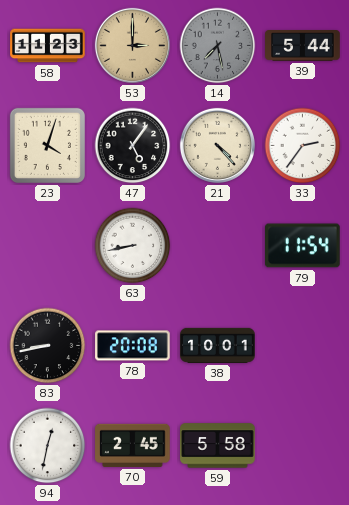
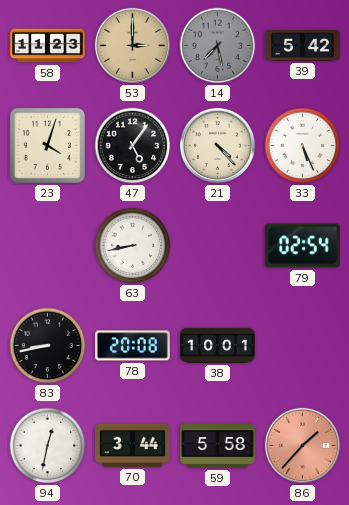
39: 5:44 -> 5:42 (303, 46)
33: 2:36 -> 5:26 (303, 146)
79: 11:54 -> 02:54 (303, 246)
70: 2:45 -> 3:44 (133, 445)
86: none -> 1:37 (302, 445)
